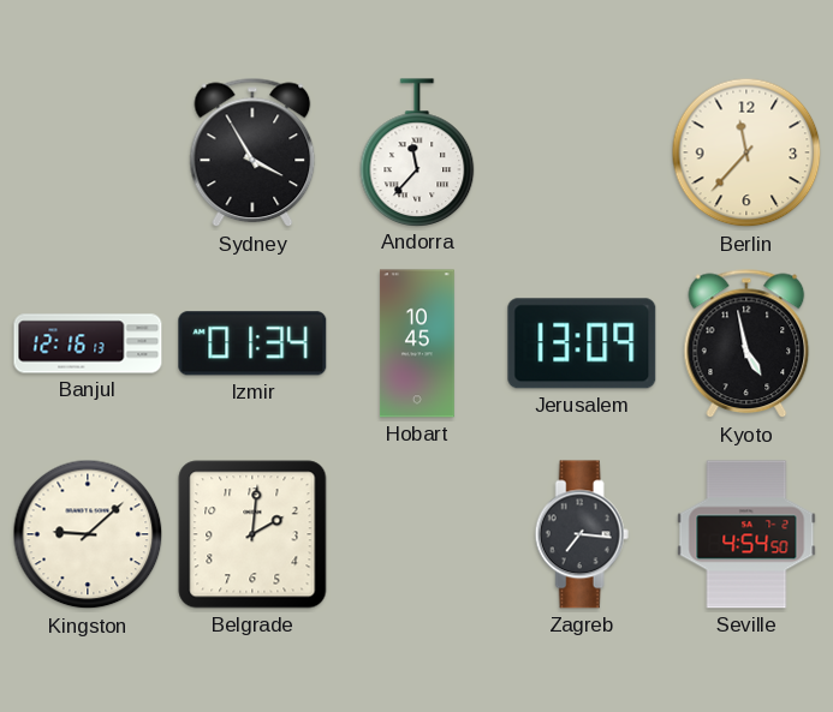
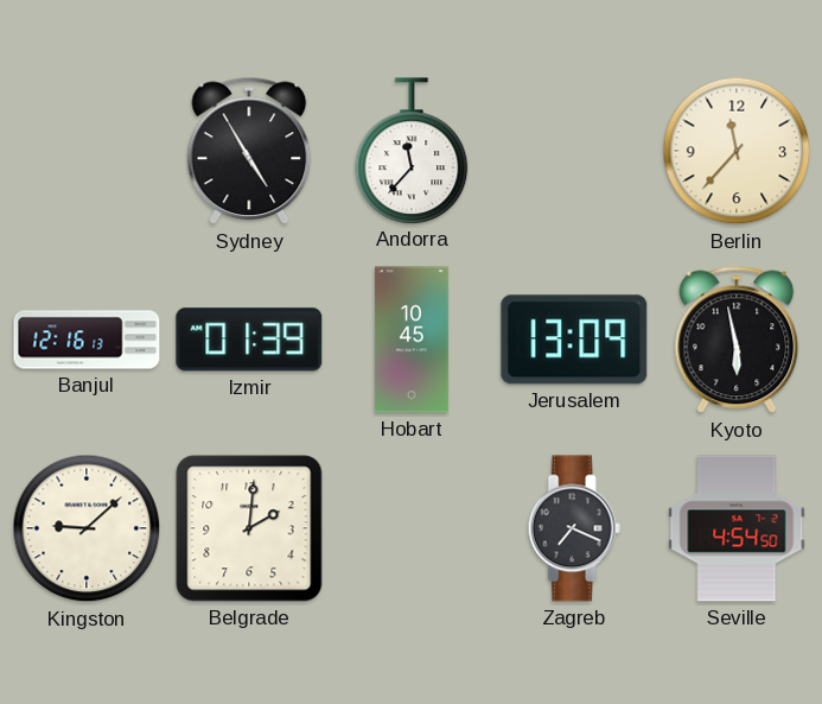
Sydney: 3:55 -> 4:55 (249, 151)
Izmir: 01:34 -> 01:39 (249, 340)
Kyoto: 4:58 -> 5:58 (737, 340)
Zagreb: 7:16 -> 7:19 (574, 528)
